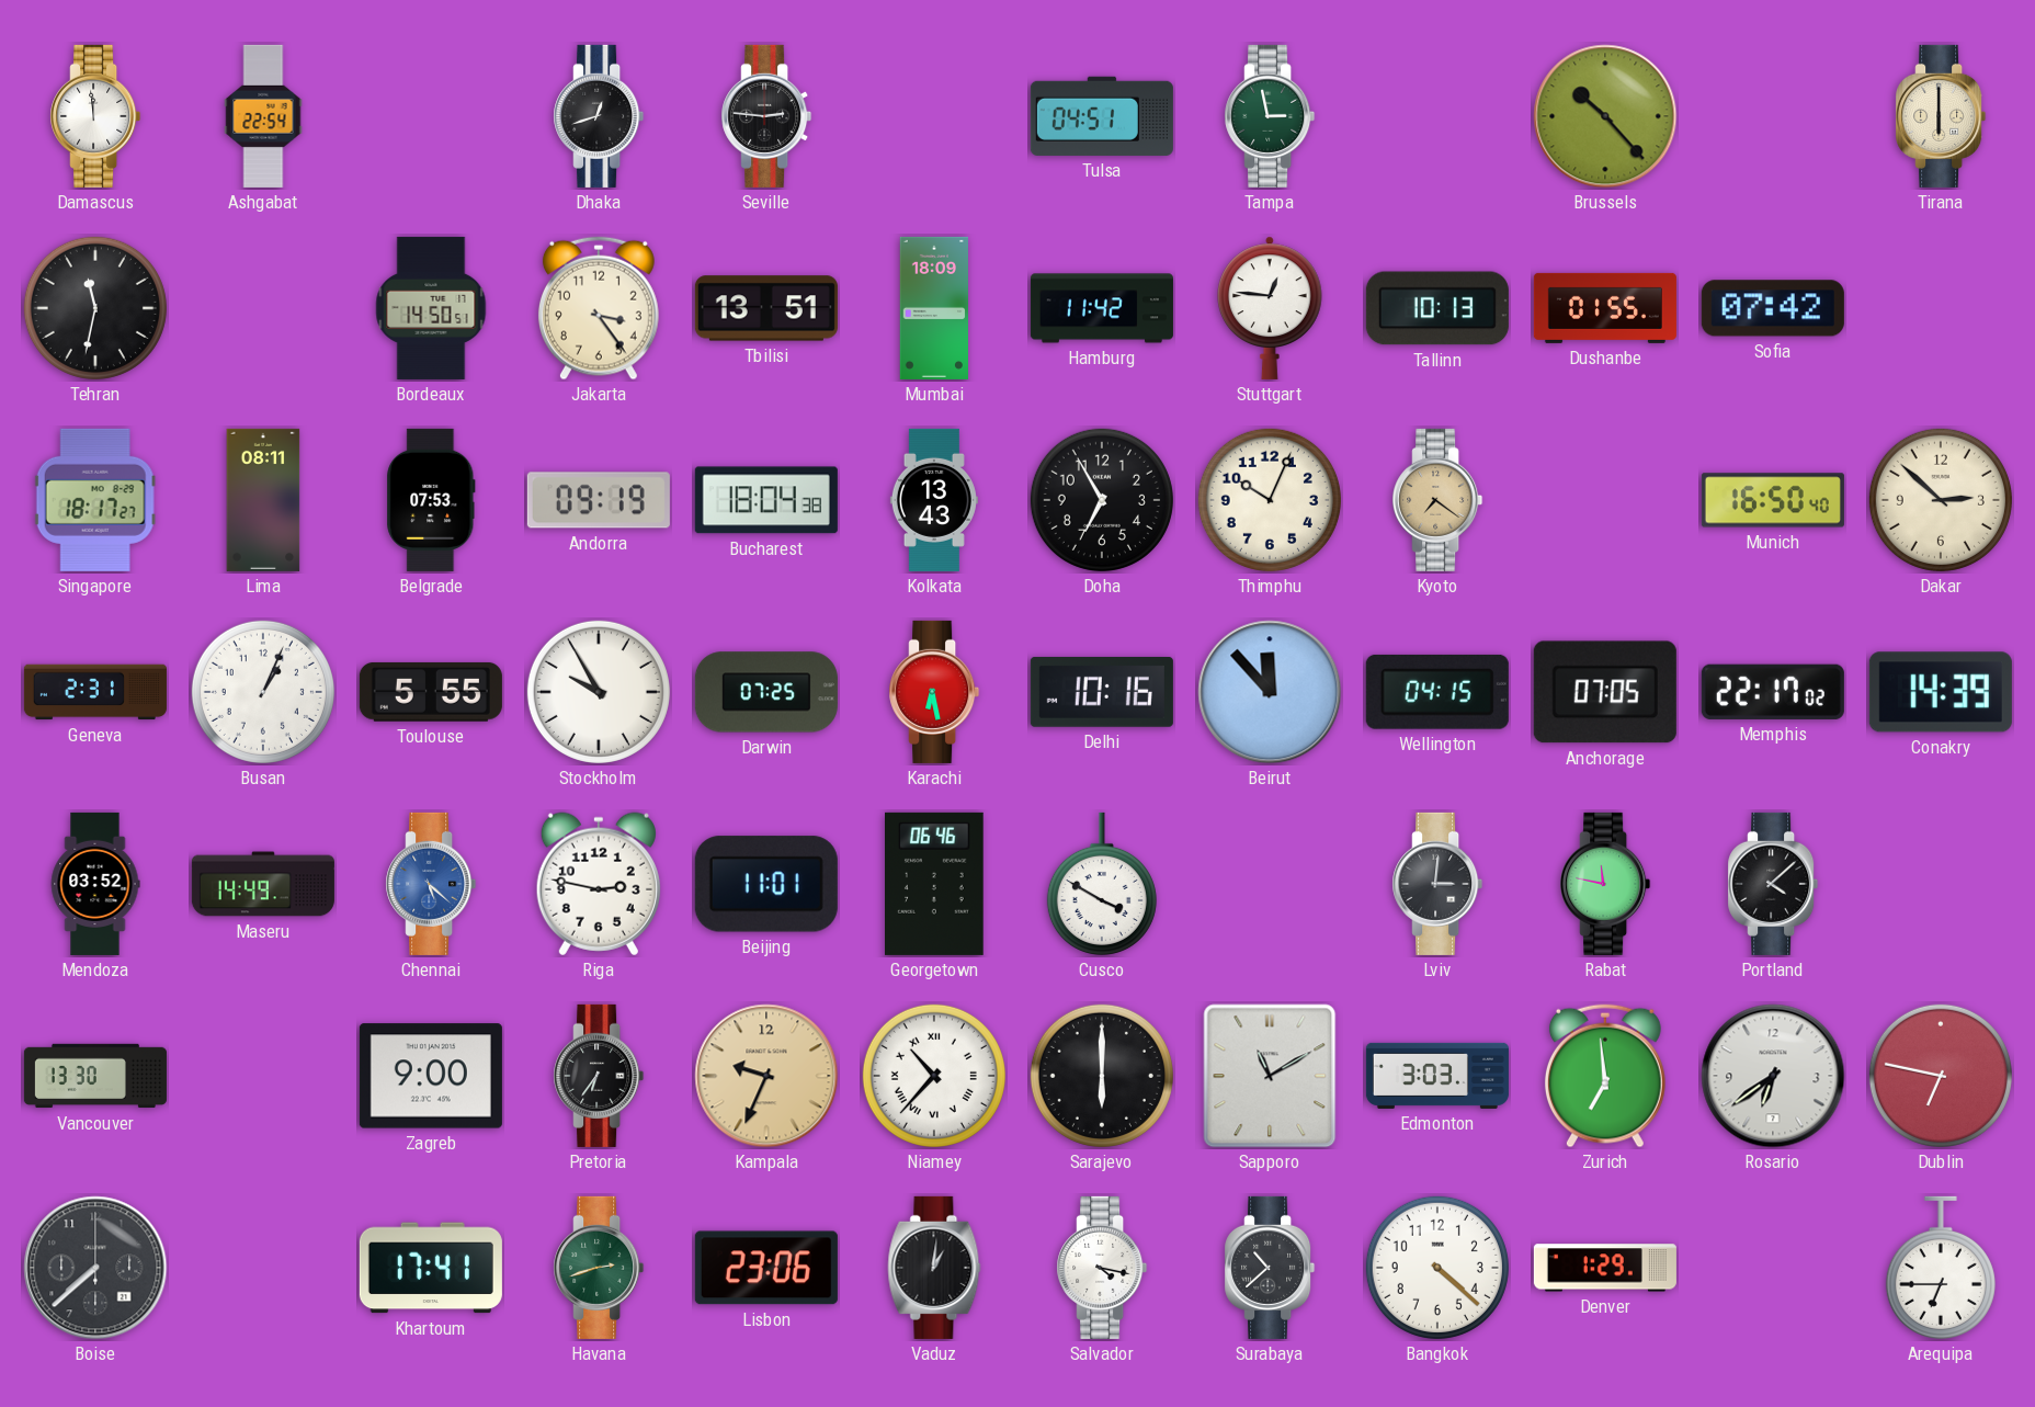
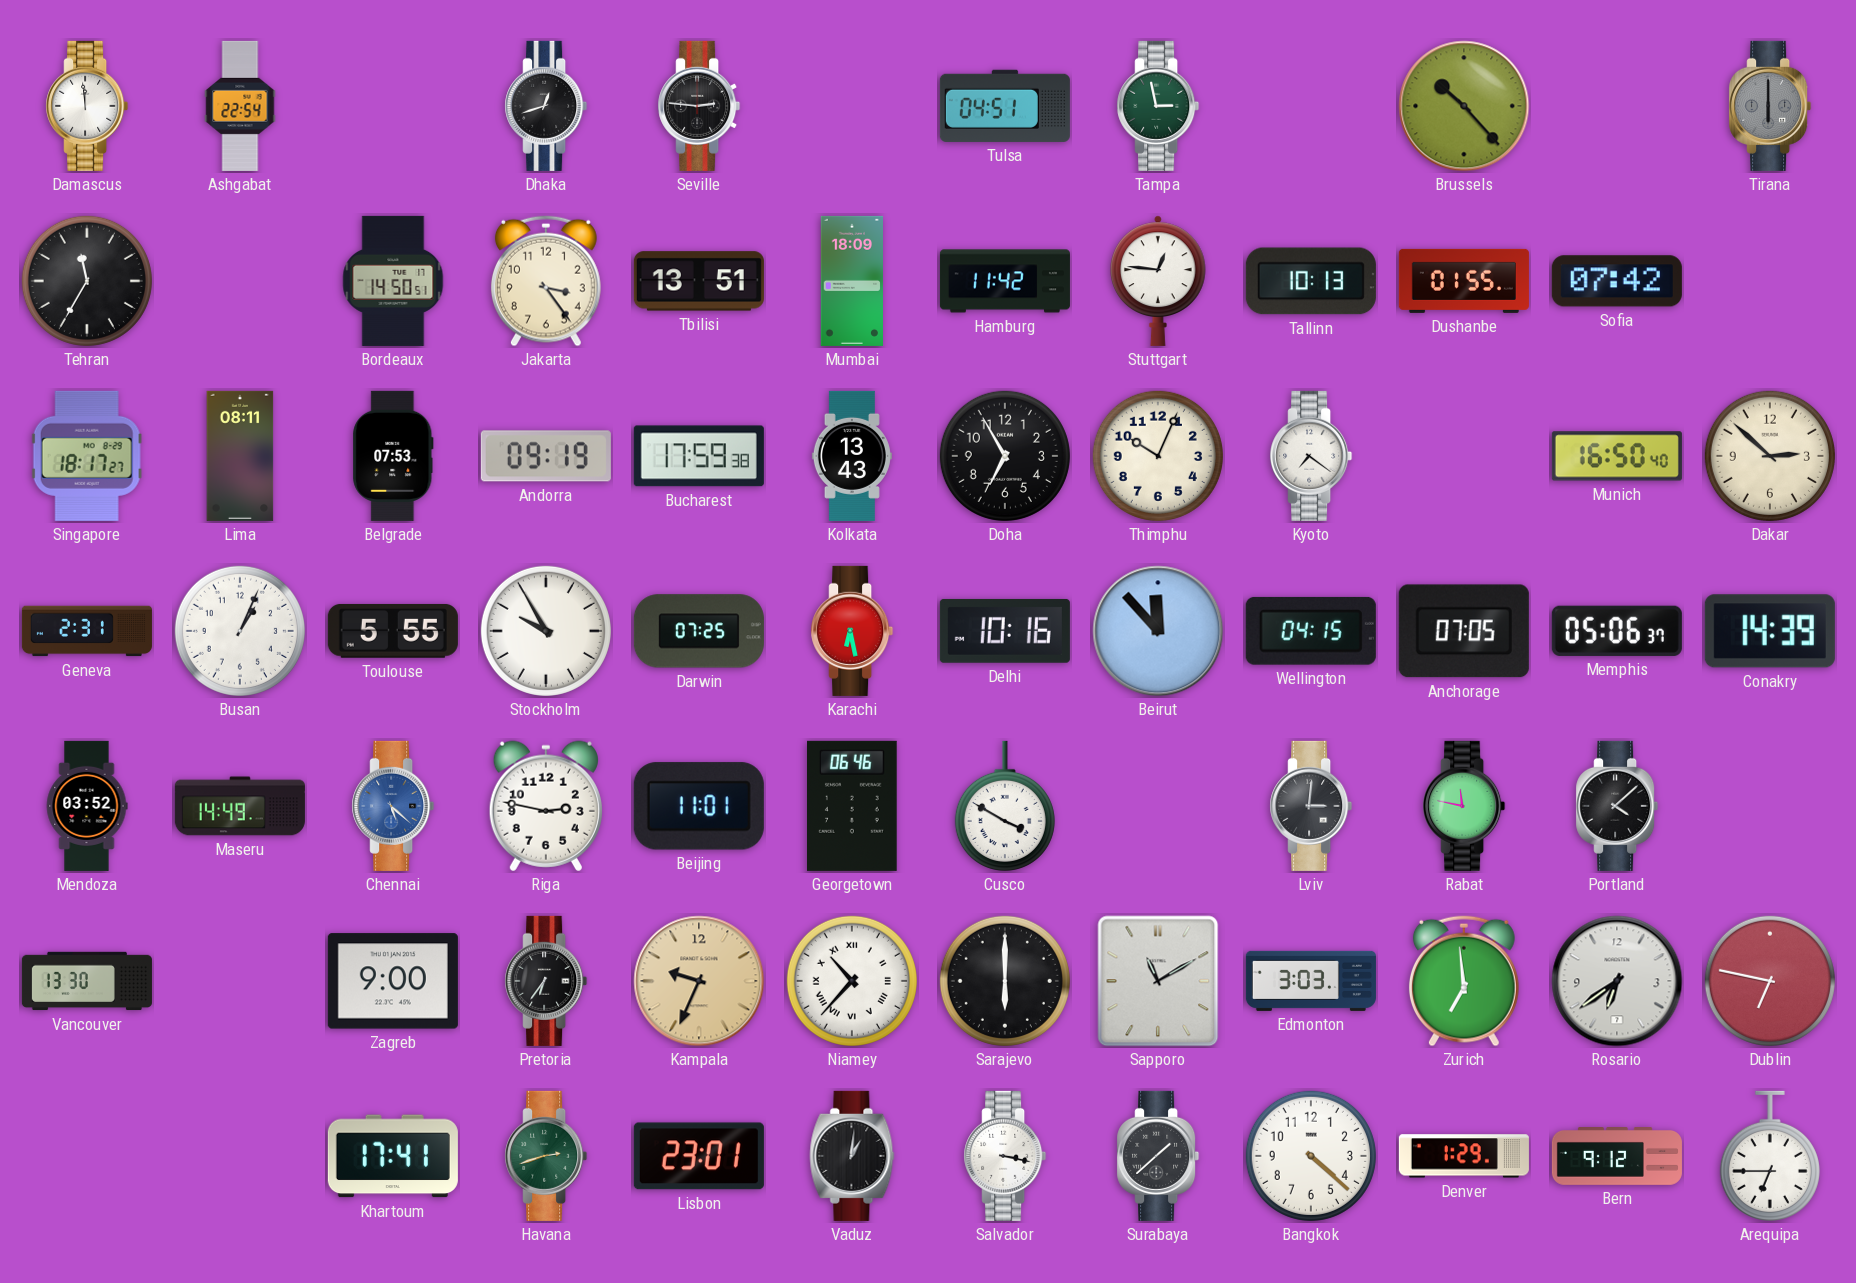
Tirana dial: cream -> grey (1770, 106)
Tehran: 11:32 -> 11:35 (87, 281)
Bucharest: 18:04 -> 17:59 (699, 456)
Kyoto dial: champagne -> white (1311, 456)
Memphis: 22:17 -> 05:06 (1617, 631)
Boise: 7:38 -> none (95, 1268)
Lisbon: 23:06 -> 23:01 (699, 1156)
Salvador: 4:17 -> 3:17 (1005, 1156)
Surabaya: 10:38 -> 1:38 (1158, 1156)
Bern: none -> 9:12 (1617, 1157)
